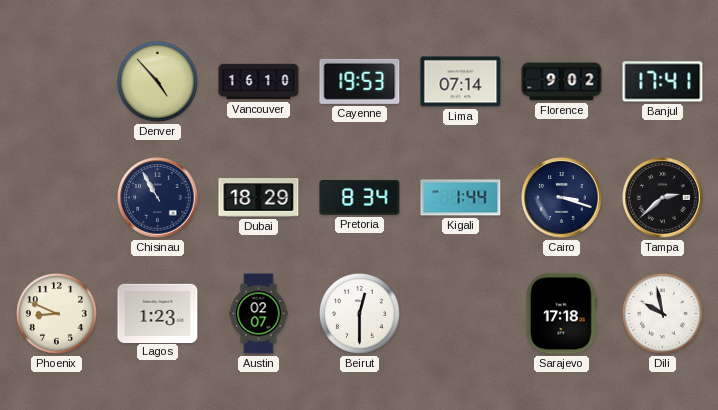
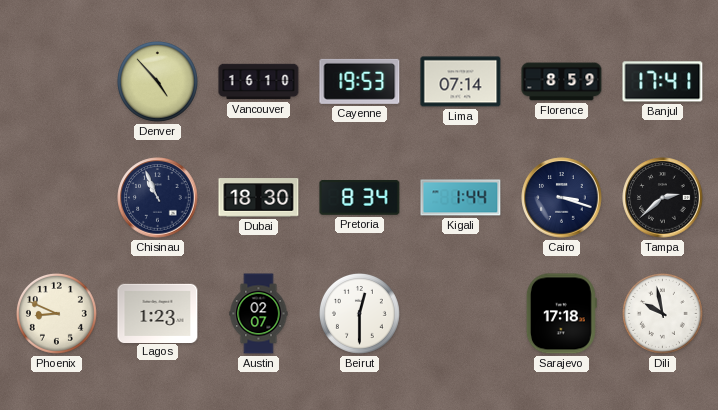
Florence: 9:02 -> 8:59 (562, 82)
Chisinau: 10:55 -> 10:56 (158, 198)
Dubai: 18:29 -> 18:30 (259, 198)
